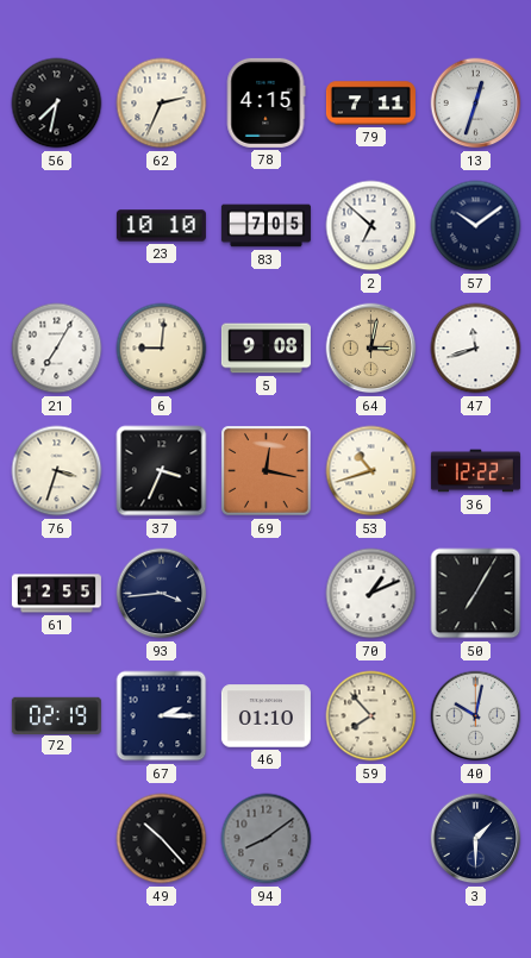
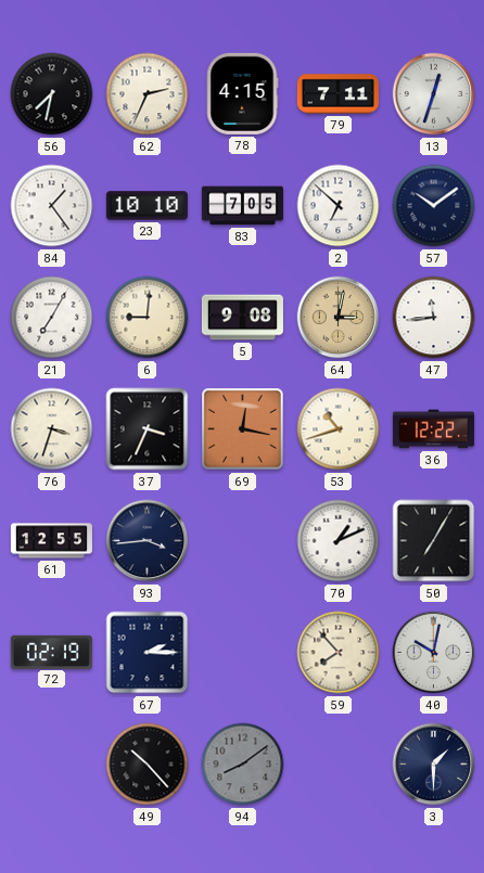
84: none -> 1:24 (52, 206)
47: 11:42 -> 11:44 (434, 318)
46: 01:10 -> none (265, 716)
